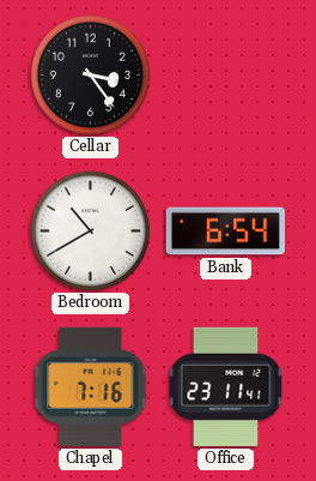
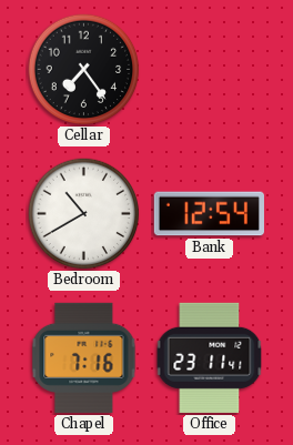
Cellar: 3:24 -> 7:24 (84, 70)
Bank: 6:54 -> 12:54 (209, 214)
